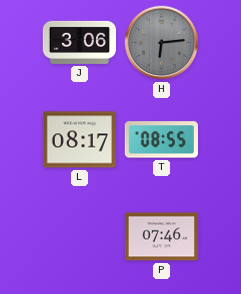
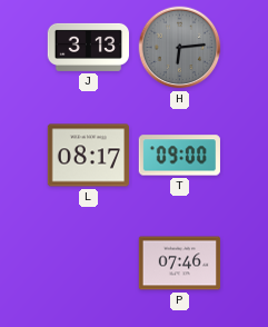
J: 3:06 -> 3:13 (88, 47)
T: 08:55 -> 09:00 (179, 156)
